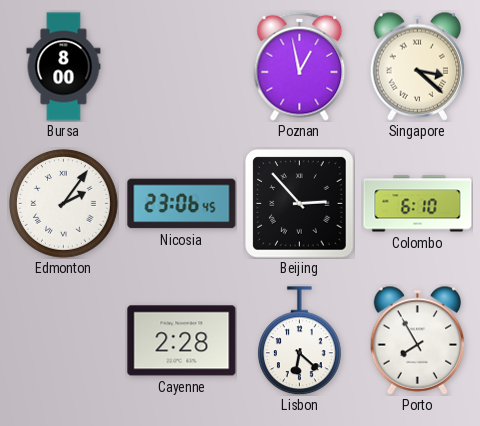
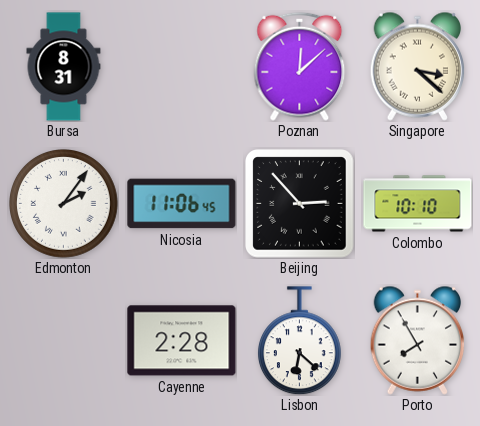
Bursa: 8:00 -> 8:31 (64, 67)
Poznan: 12:58 -> 12:08 (300, 66)
Nicosia: 23:06 -> 11:06 (182, 204)
Colombo: 6:10 -> 10:10 (418, 204)
